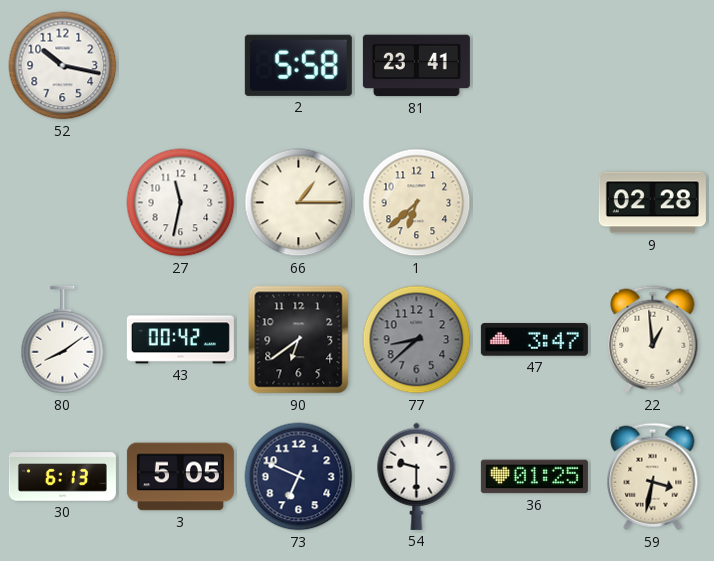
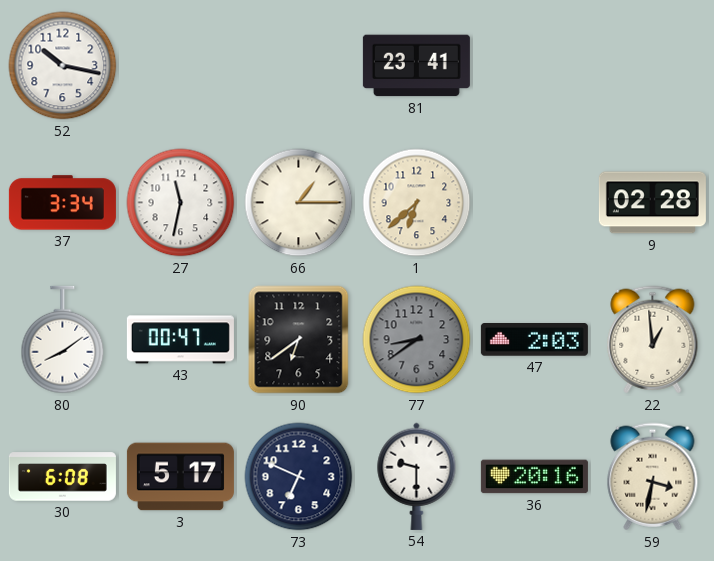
2: 5:58 -> none (298, 65)
37: none -> 3:34 (62, 203)
43: 00:42 -> 00:47 (180, 340)
77: 8:38 -> 8:39 (417, 340)
47: 3:47 -> 2:03 (534, 340)
30: 6:13 -> 6:08 (62, 477)
3: 5:05 -> 5:17 (180, 477)
36: 01:25 -> 20:16 (534, 477)
